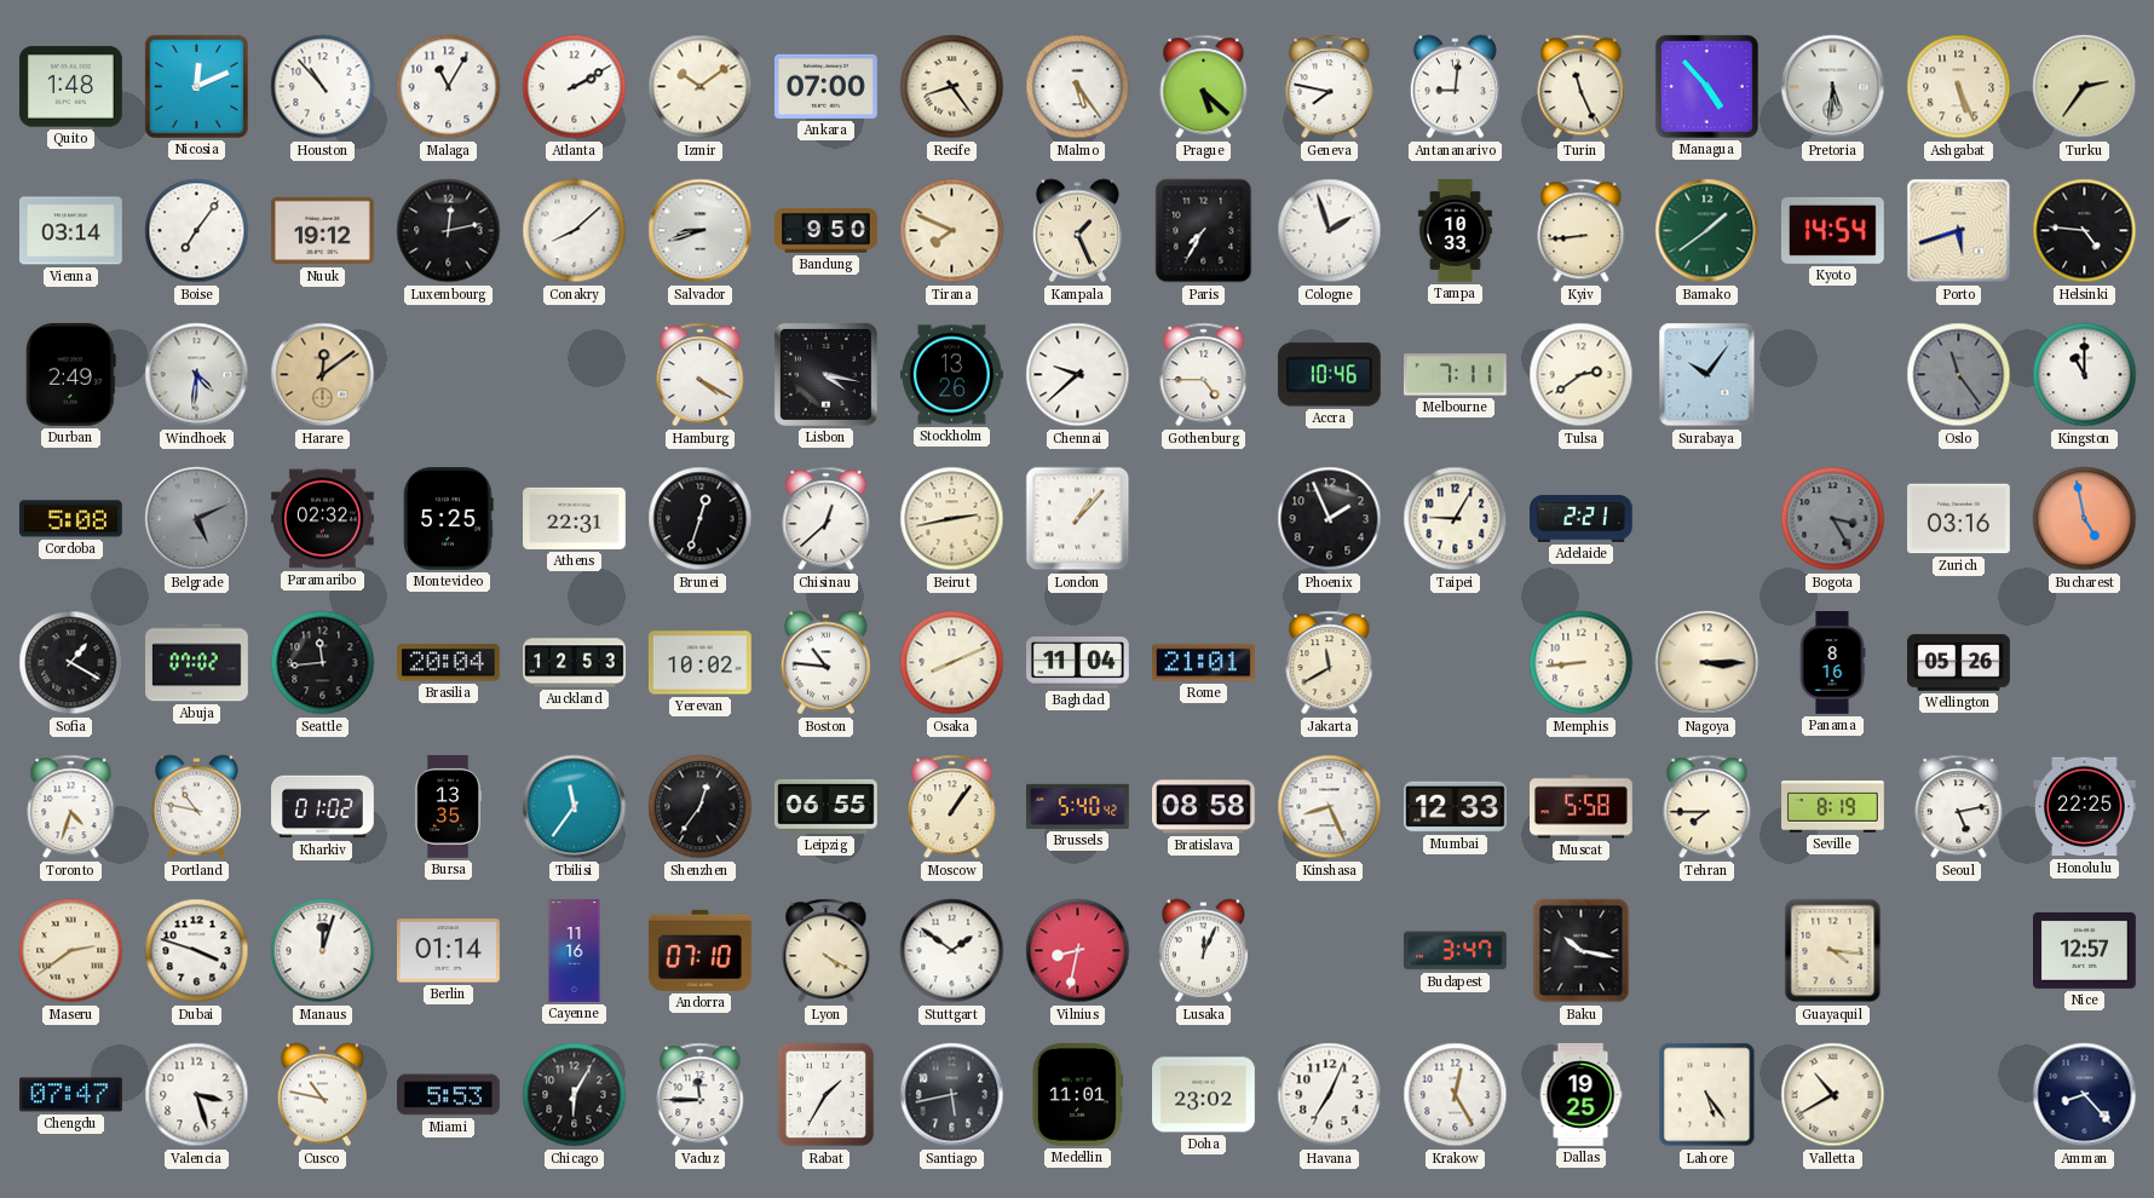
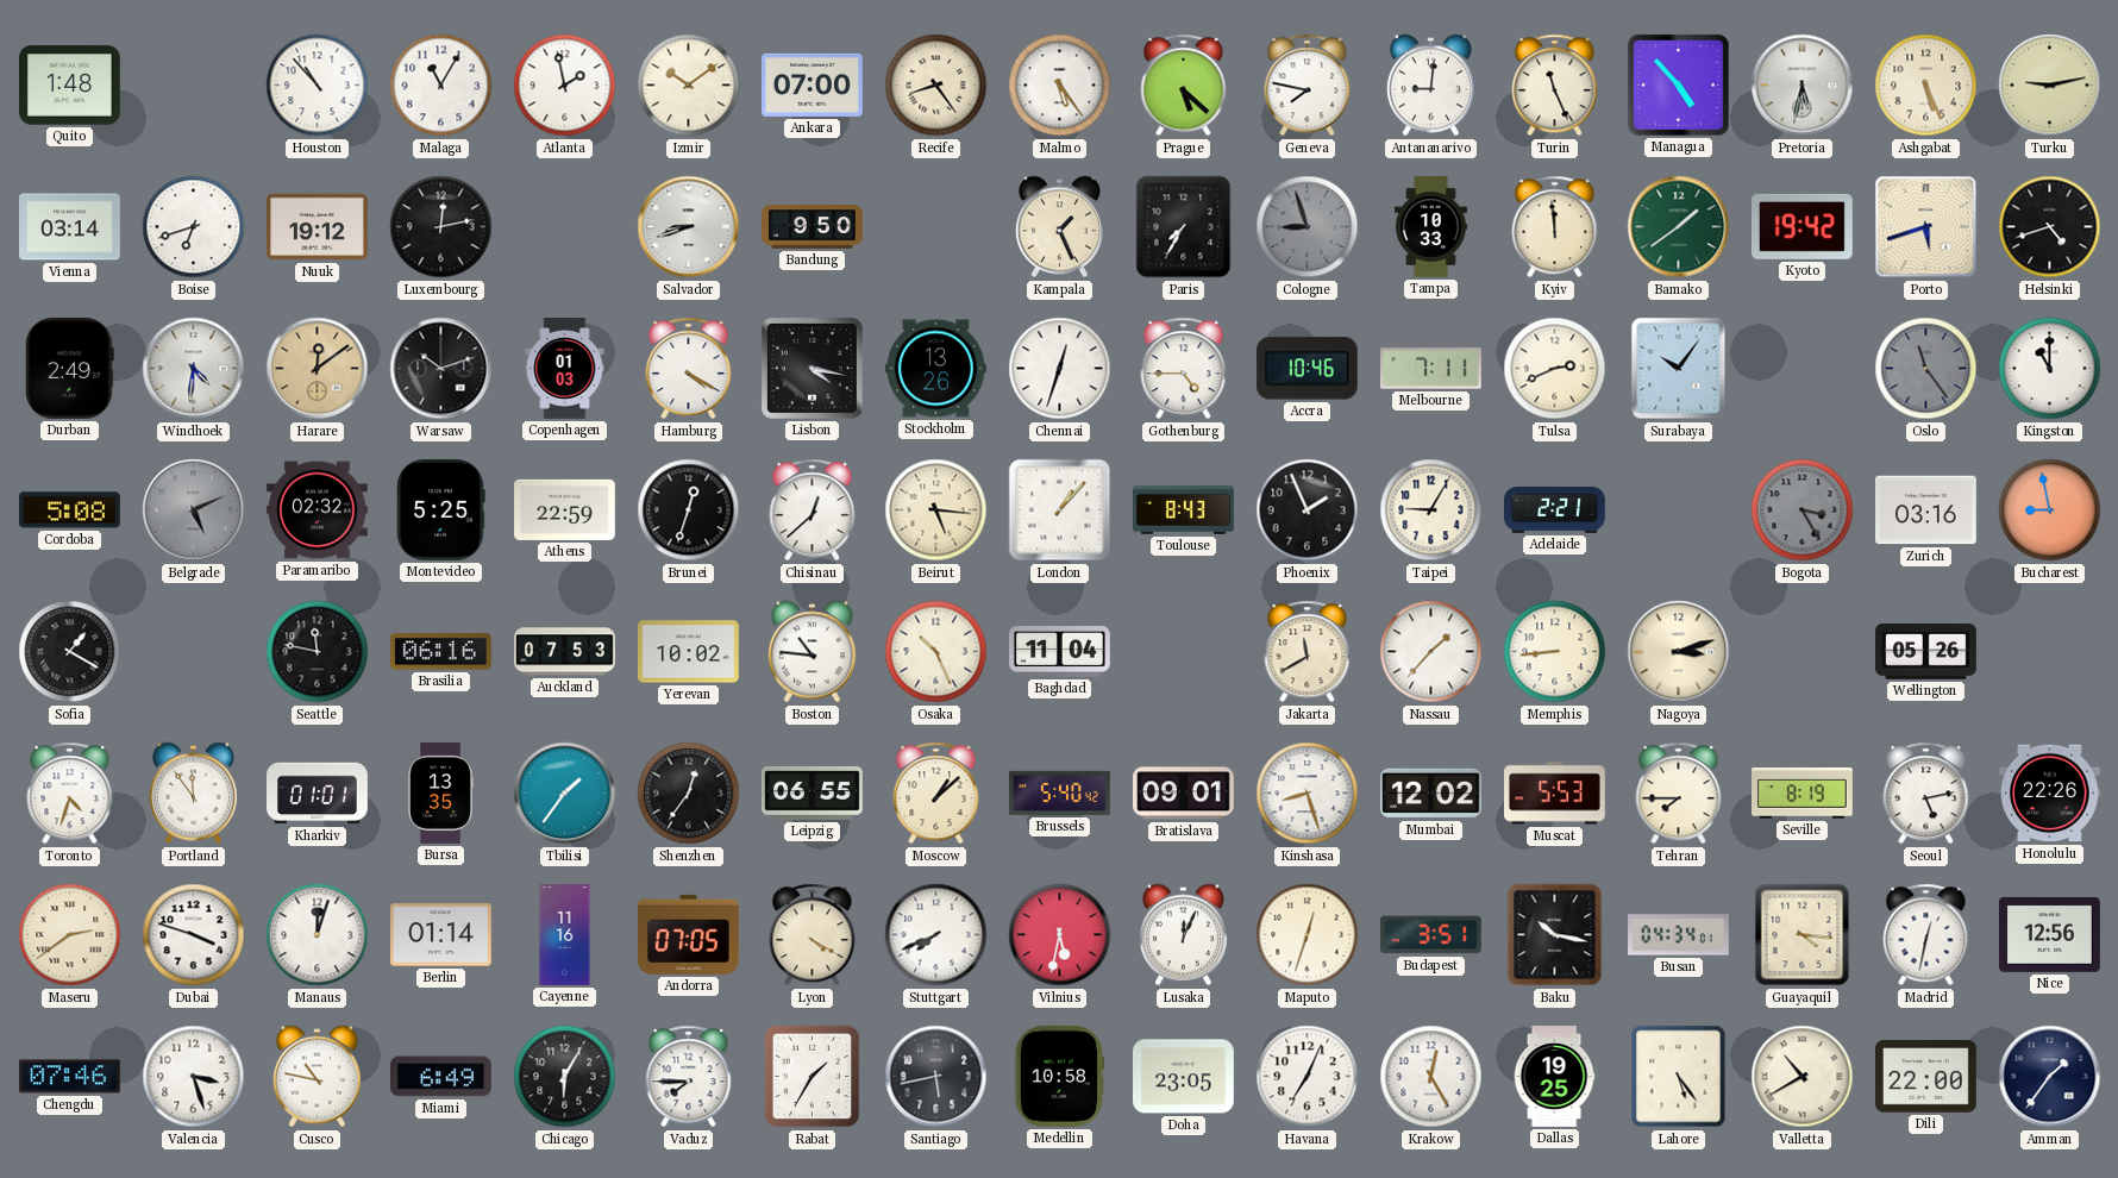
Nicosia: 12:11 -> none (196, 86)
Atlanta: 2:10 -> 1:58 (565, 86)
Pretoria: 5:31 -> 5:32 (1803, 86)
Turku: 2:36 -> 9:13 (2050, 86)
Boise: 7:06 -> 6:42 (194, 227)
Conakry: 8:08 -> none (575, 231)
Tirana: 7:49 -> none (952, 231)
Cologne: 1:57 -> 8:57 (1308, 227)
Cologne dial: white -> grey (1308, 227)
Kyiv: 8:44 -> 11:59 (1555, 227)
Kyoto: 14:54 -> 19:42 (1801, 226)
Helsinki: 4:46 -> 4:42 (2050, 227)
Warsaw: none -> 10:12 (441, 369)
Copenhagen: none -> 01:03 (565, 369)
Chennai: 9:38 -> 12:33 (1060, 369)
Tulsa: 2:39 -> 2:41 (1555, 369)
Athens: 22:31 -> 22:59 (565, 509)
Beirut: 2:43 -> 5:16 (936, 510)
Toulouse: none -> 8:43 (1184, 510)
Bucharest: 4:58 -> 8:58 (2050, 510)
Abuja: 07:02 -> none (197, 663)
Seattle: 11:44 -> 11:47 (318, 652)
Brasilia: 20:04 -> 06:16 (440, 652)
Auckland: 12:53 -> 07:53 (565, 652)
Osaka: 8:11 -> 10:26 (936, 652)
Rome: 21:01 -> none (1204, 663)
Nassau: none -> 1:37 (1431, 652)
Nagoya: 3:15 -> 3:12 (1679, 652)
Panama: 8:16 -> none (1832, 663)
Portland: 10:47 -> 11:54 (193, 794)
Kharkiv: 01:02 -> 01:01 (318, 794)
Tbilisi: 11:36 -> 1:36 (565, 794)
Moscow: 1:06 -> 1:08 (936, 794)
Bratislava: 08:58 -> 09:01 (1184, 794)
Kinshasa: 8:26 -> 8:27 (1308, 794)
Mumbai: 12:33 -> 12:02 (1431, 794)
Muscat: 5:58 -> 5:53 (1555, 794)
Honolulu: 22:25 -> 22:26 (2050, 794)
Andorra: 07:10 -> 07:05 (689, 934)
Stuttgart: 1:51 -> 7:41 (936, 935)
Vilnius: 8:32 -> 5:32 (1060, 935)
Maputo: none -> 12:33 (1308, 935)
Budapest: 3:47 -> 3:51 (1430, 935)
Busan: none -> 04:34 (1679, 935)
Madrid: none -> 12:32 (1926, 935)
Nice: 12:57 -> 12:56 (2050, 934)
Chengdu: 07:47 -> 07:46 (70, 1077)
Miami: 5:53 -> 6:49 (441, 1077)
Vaduz: 11:45 -> 7:45 (689, 1077)
Medellin: 11:01 -> 10:58 (1059, 1077)
Doha: 23:02 -> 23:05 (1184, 1077)
Dili: none -> 22:00 (1926, 1077)
Amman: 8:23 -> 1:36 (2050, 1077)
